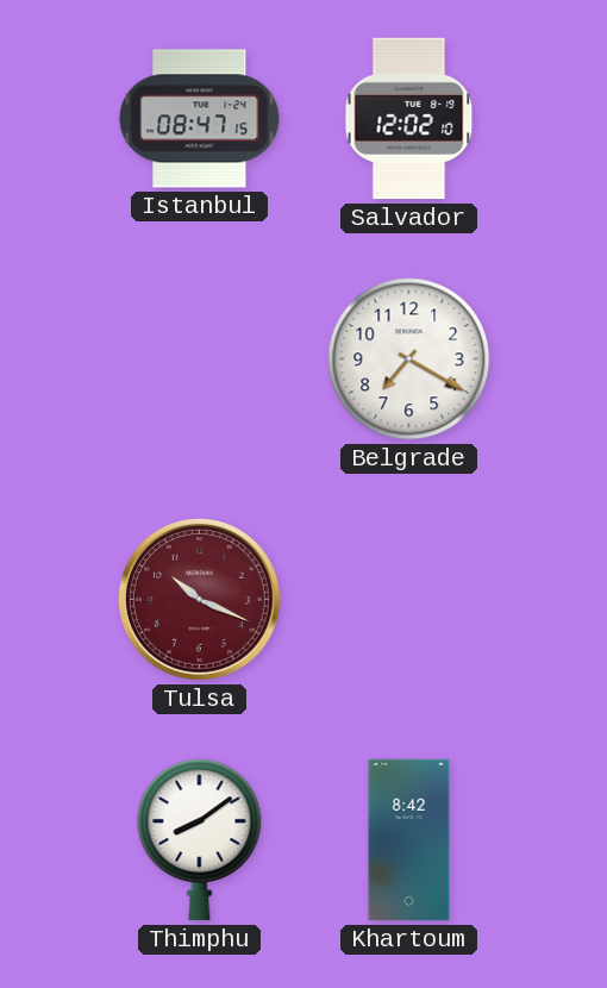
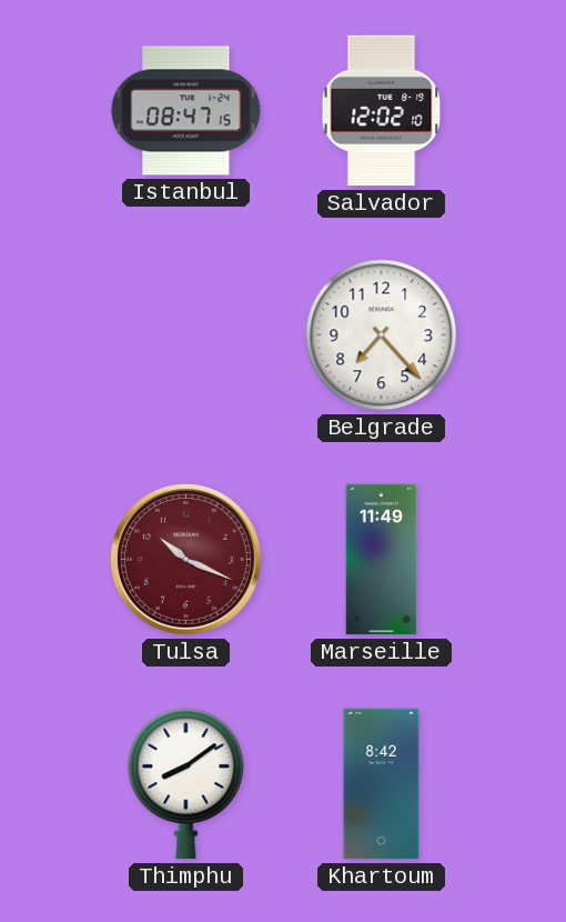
Belgrade: 7:20 -> 7:23 (382, 335)
Marseille: none -> 11:49 (382, 560)
